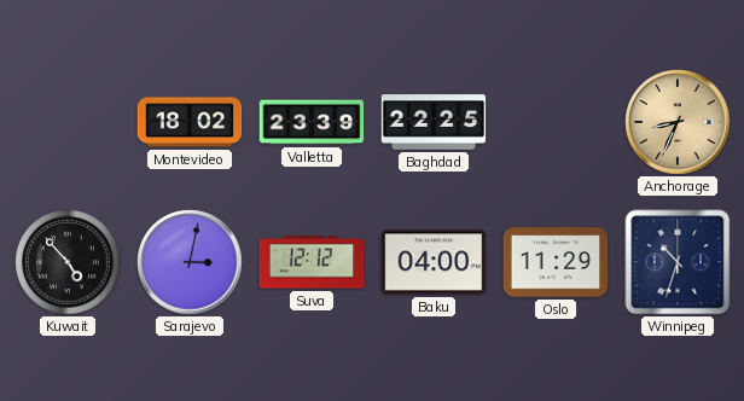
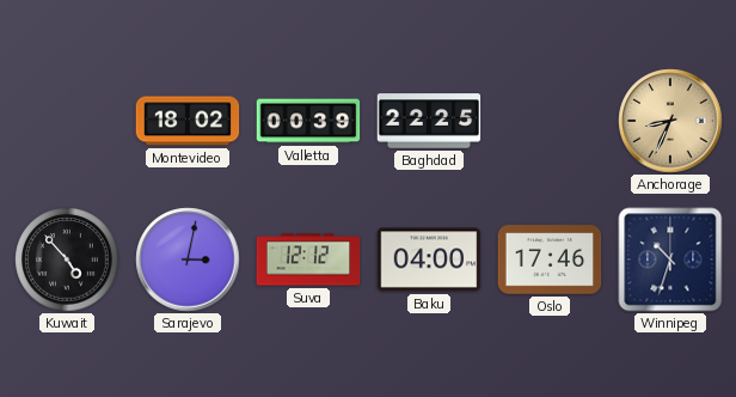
Valletta: 23:39 -> 00:39 (308, 121)
Oslo: 11:29 -> 17:46 (550, 259)
